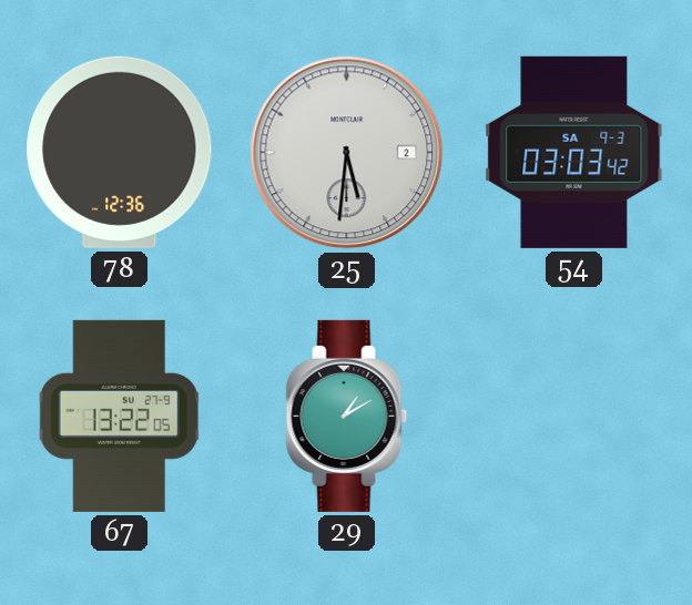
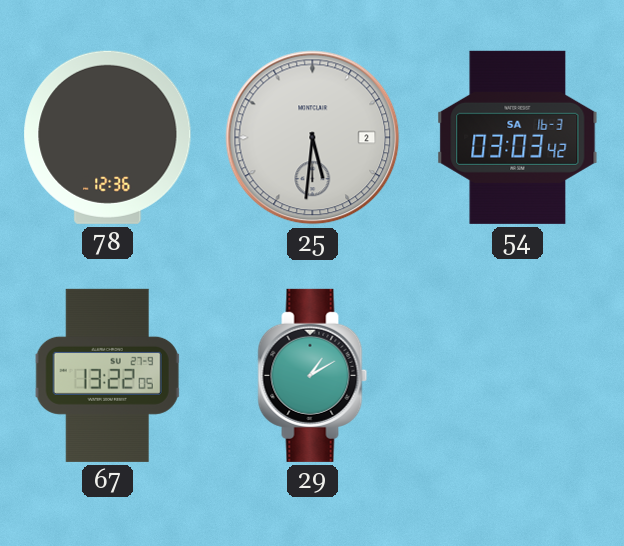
54 date: SA 9-3 -> SA 16-3 (518, 137)
